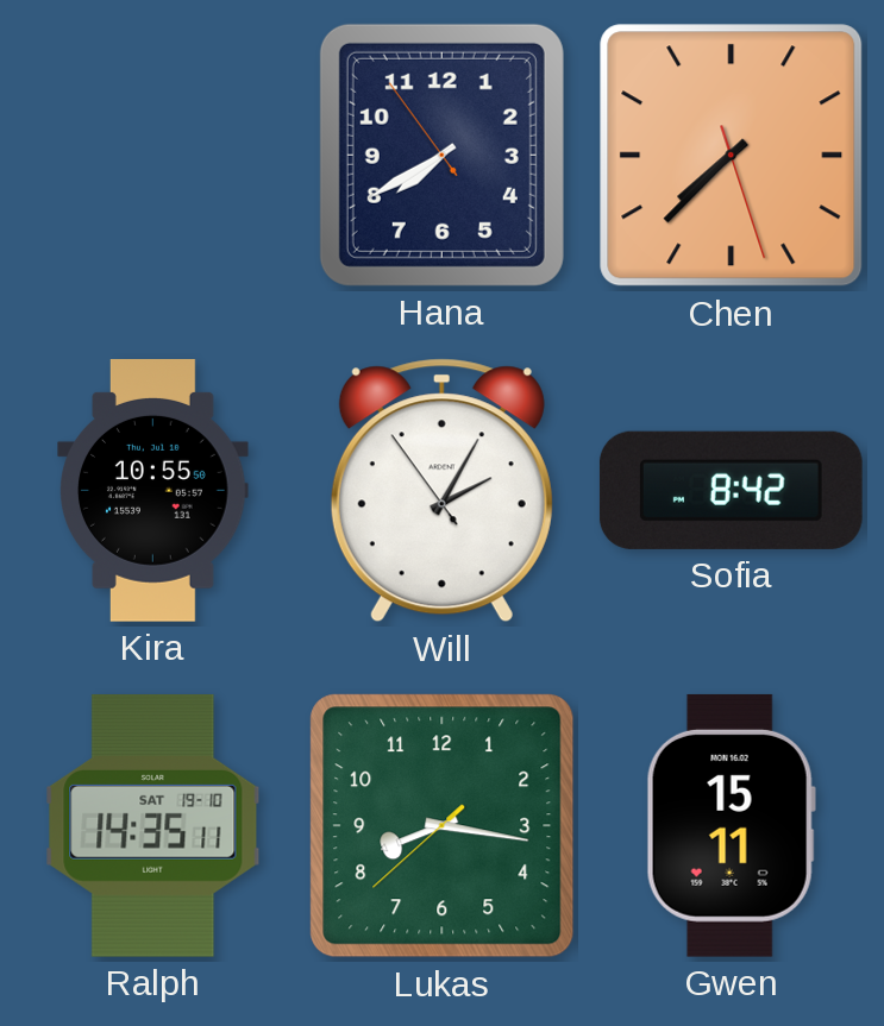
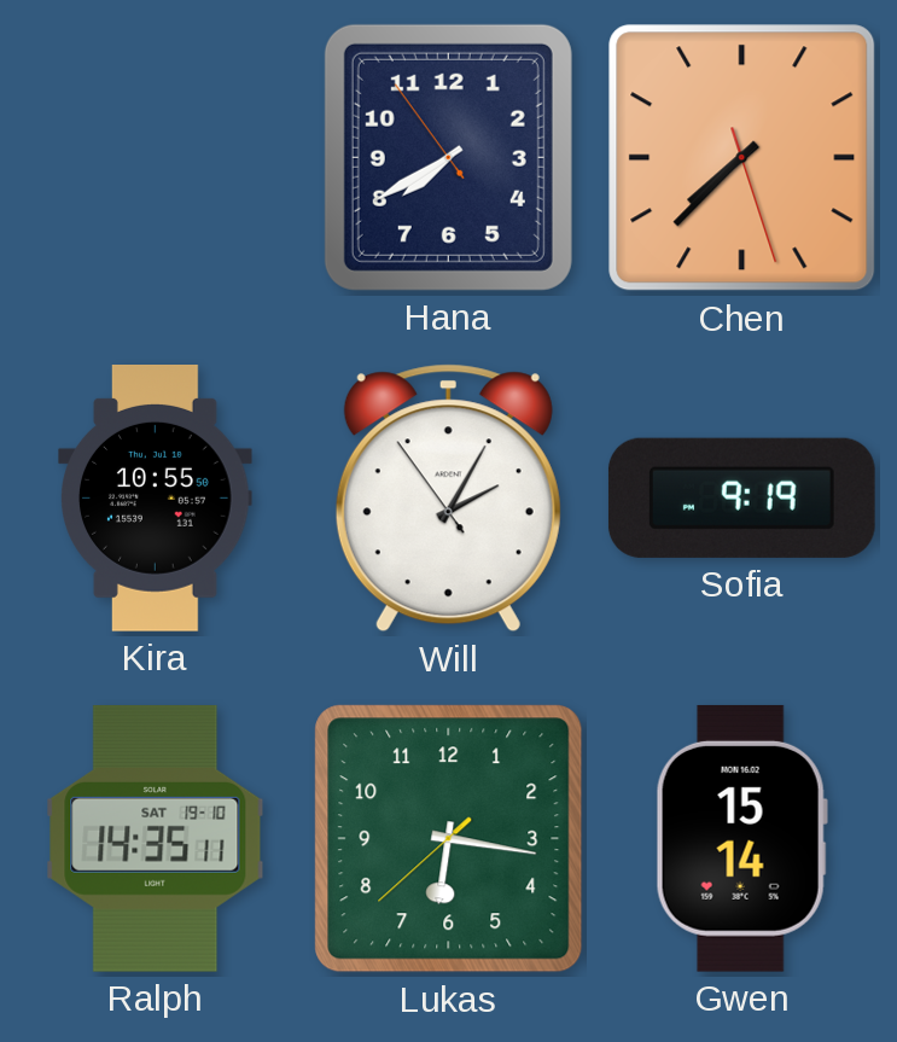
Sofia: 8:42 -> 9:19 (741, 497)
Lukas: 8:16 -> 6:16 (449, 839)
Gwen: 15:11 -> 15:14 (741, 838)
